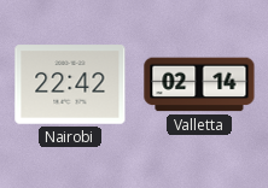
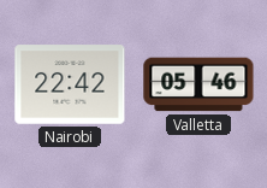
Valletta: 02:14 -> 05:46 (198, 84)
